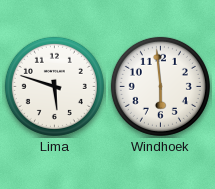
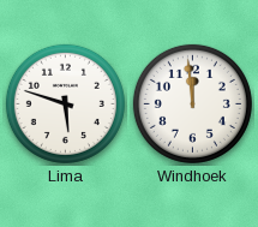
Windhoek: 5:59 -> 11:59 (192, 103)
